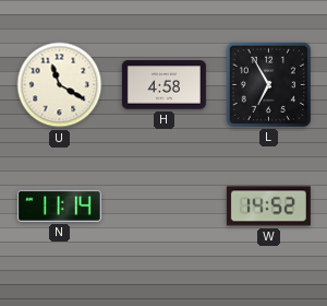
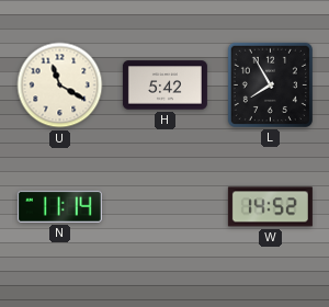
H: 4:58 -> 5:42 (164, 86)
L: 6:55 -> 7:55 (270, 84)
